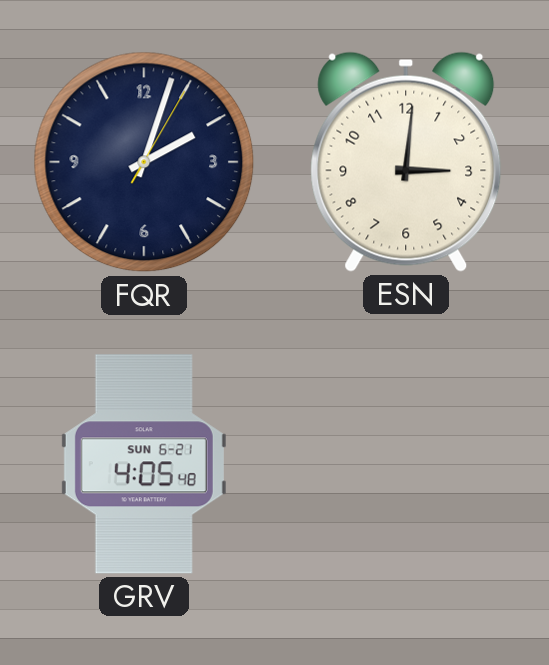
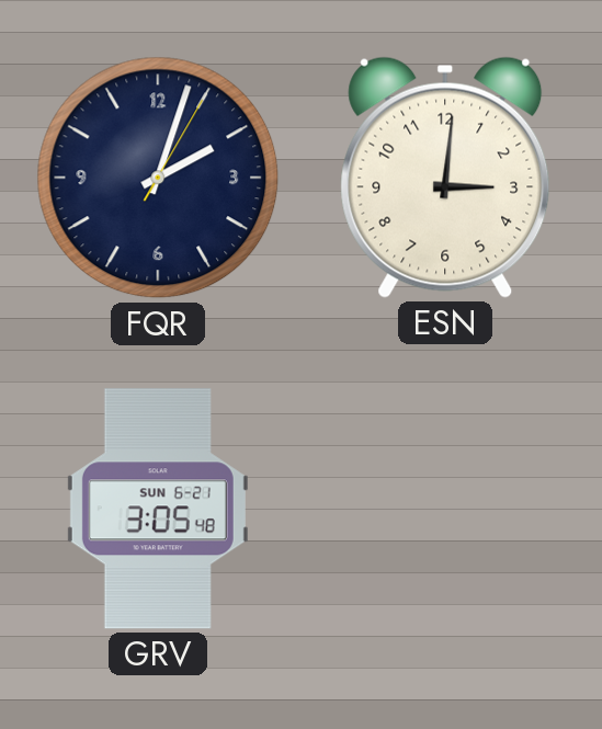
GRV: 4:05 -> 3:05 (158, 509)
